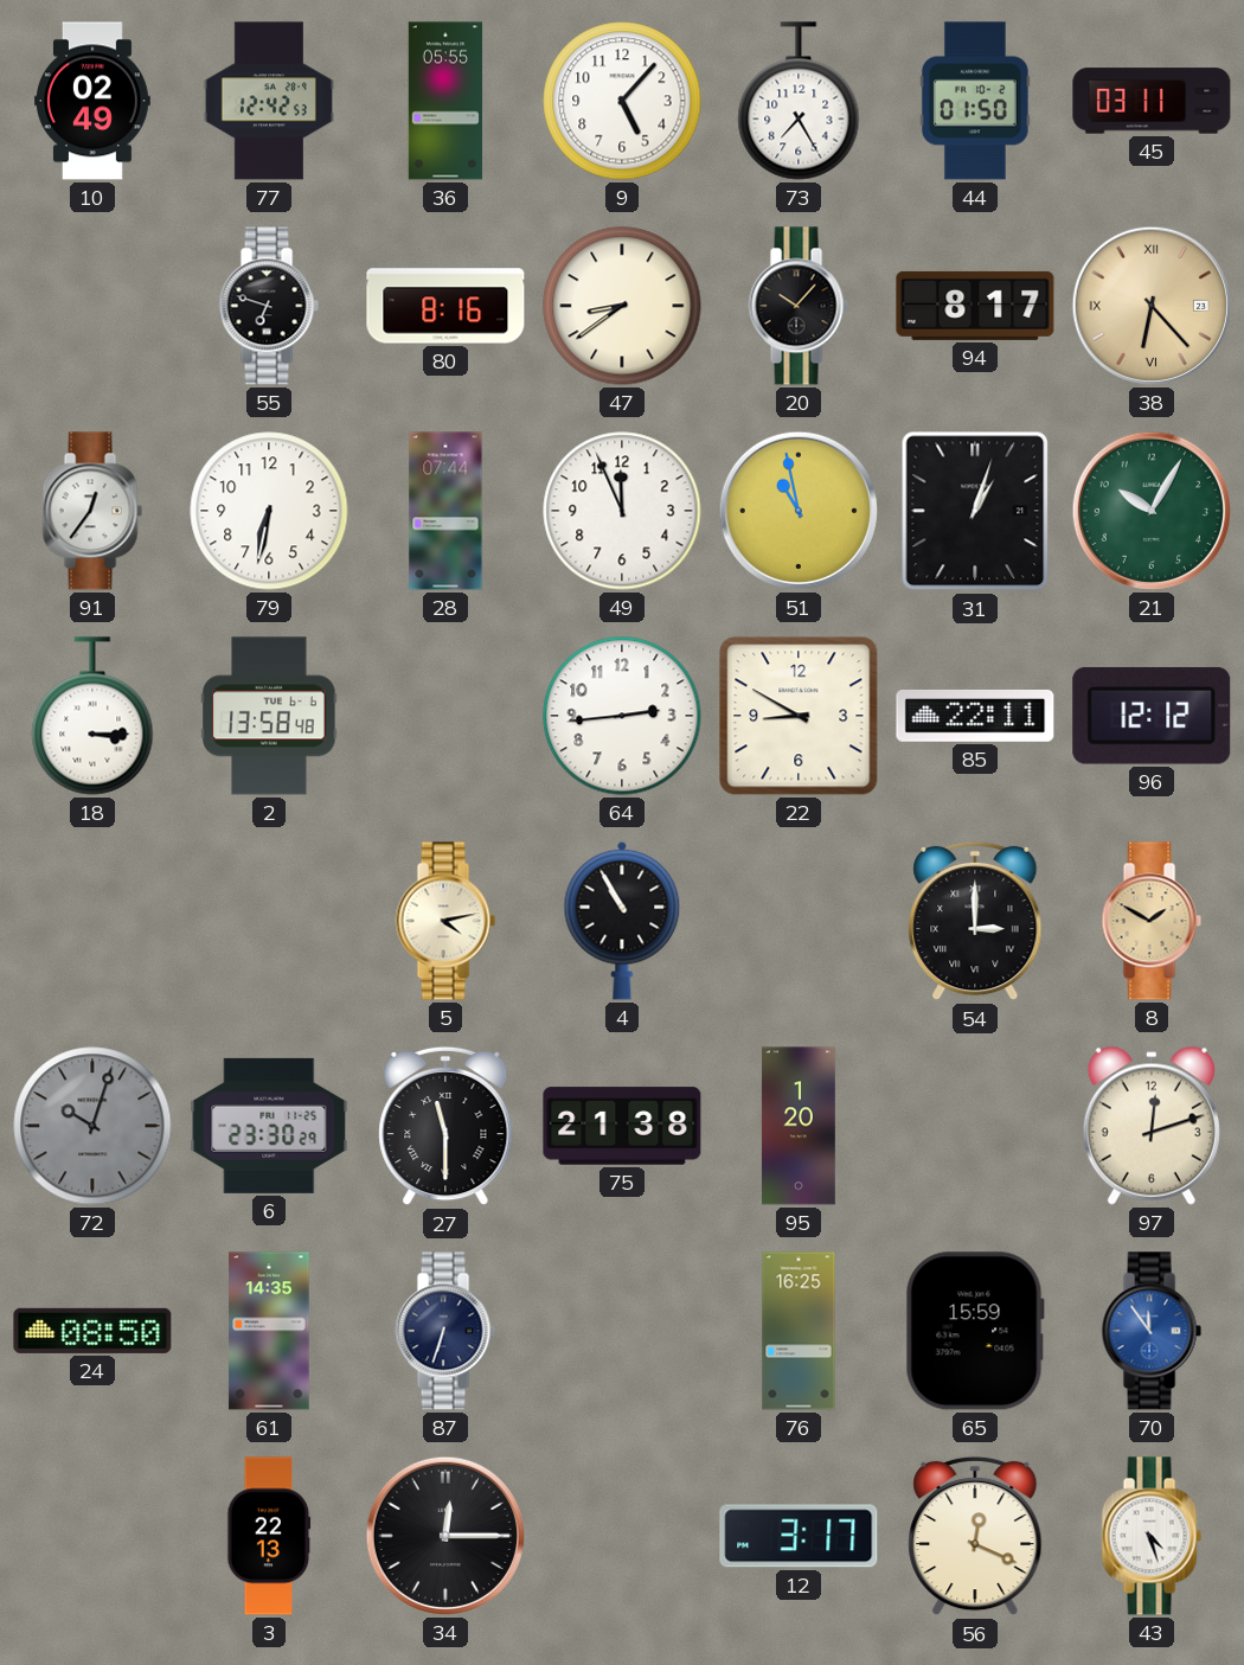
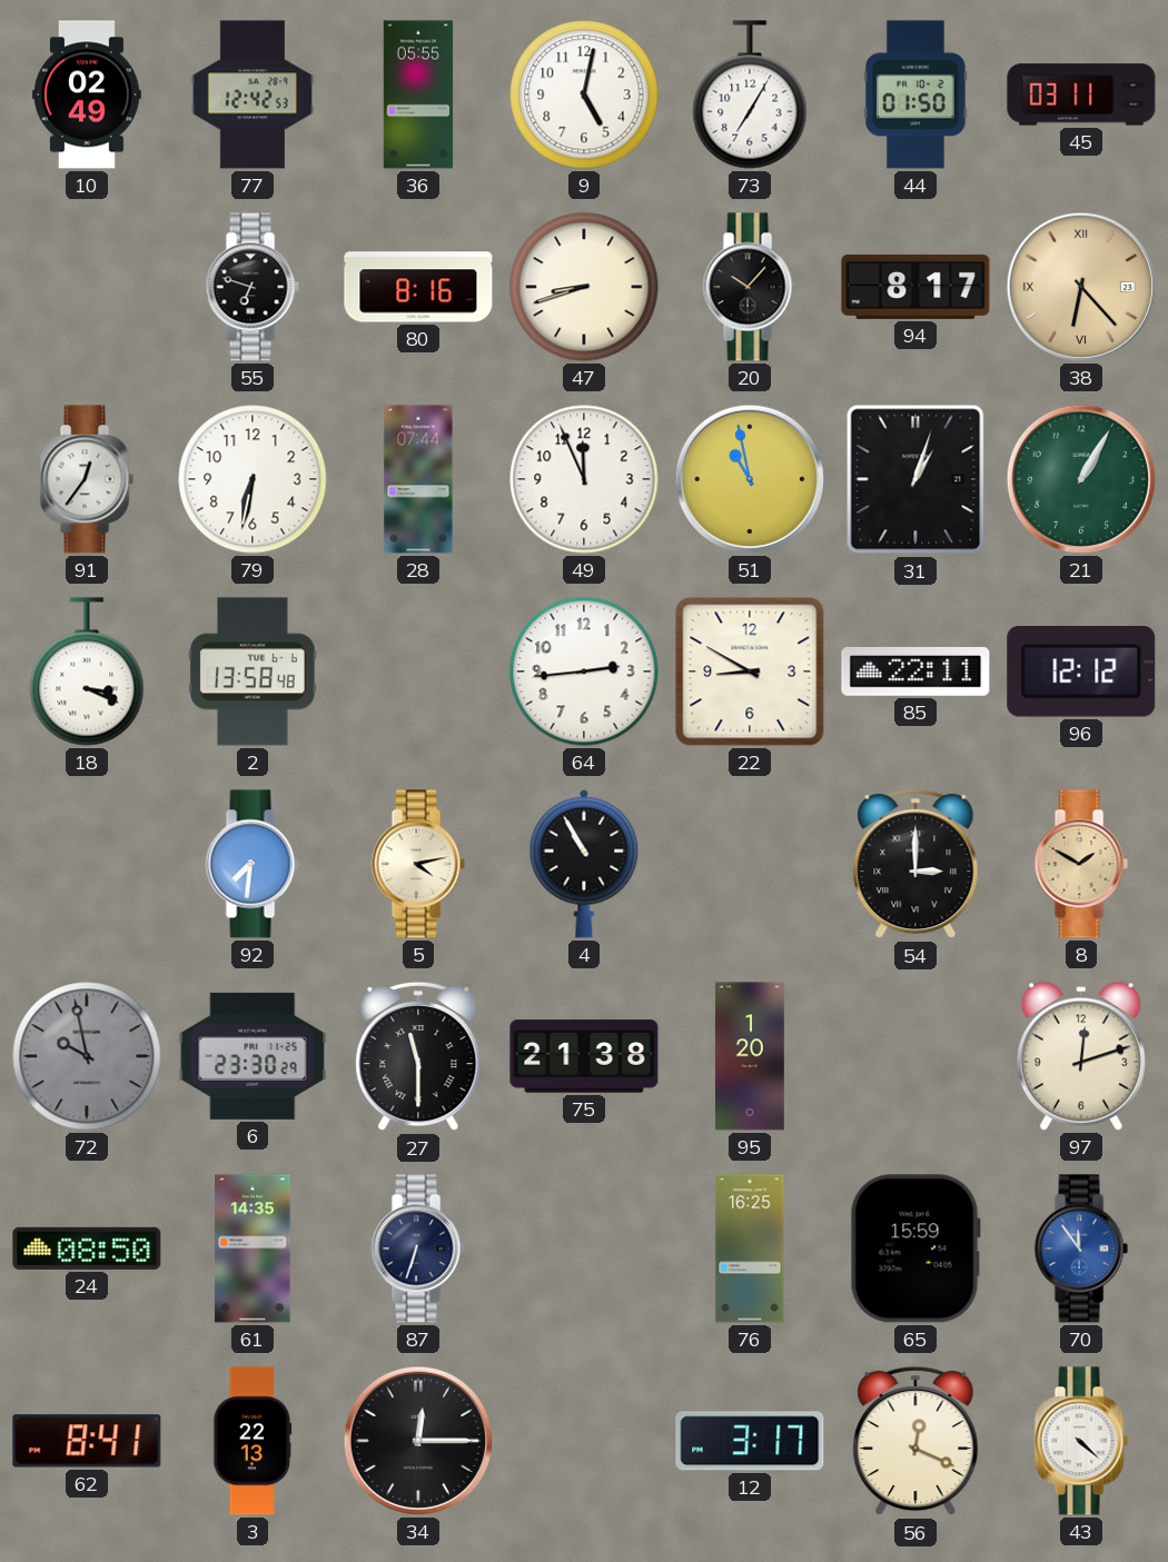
9: 5:07 -> 5:02 (584, 94)
73: 7:25 -> 7:05 (750, 94)
47: 8:39 -> 8:42 (584, 287)
21: 10:05 -> 1:05 (1081, 479)
18: 3:15 -> 3:19 (87, 671)
92: none -> 7:31 (253, 864)
72: 10:03 -> 9:58 (87, 1056)
62: none -> 8:41 (87, 1441)
43: 4:27 -> 4:22 (1081, 1441)
